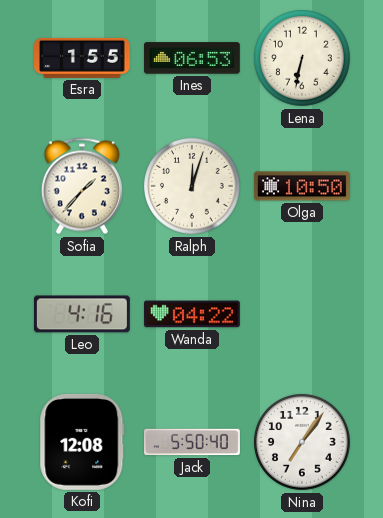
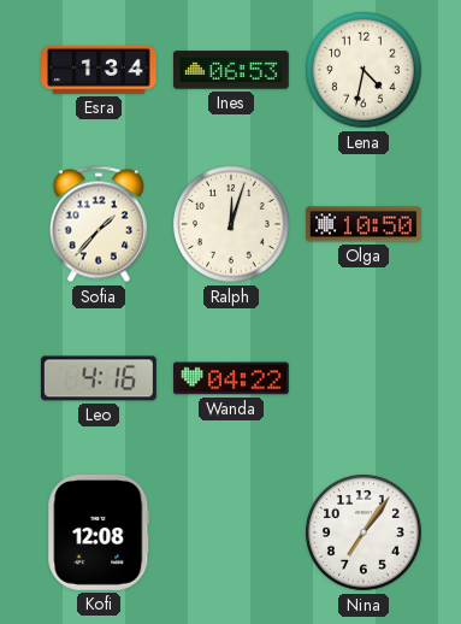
Esra: 1:55 -> 1:34 (100, 70)
Lena: 6:32 -> 4:32 (365, 71)
Jack: 5:50 -> none (193, 442)
